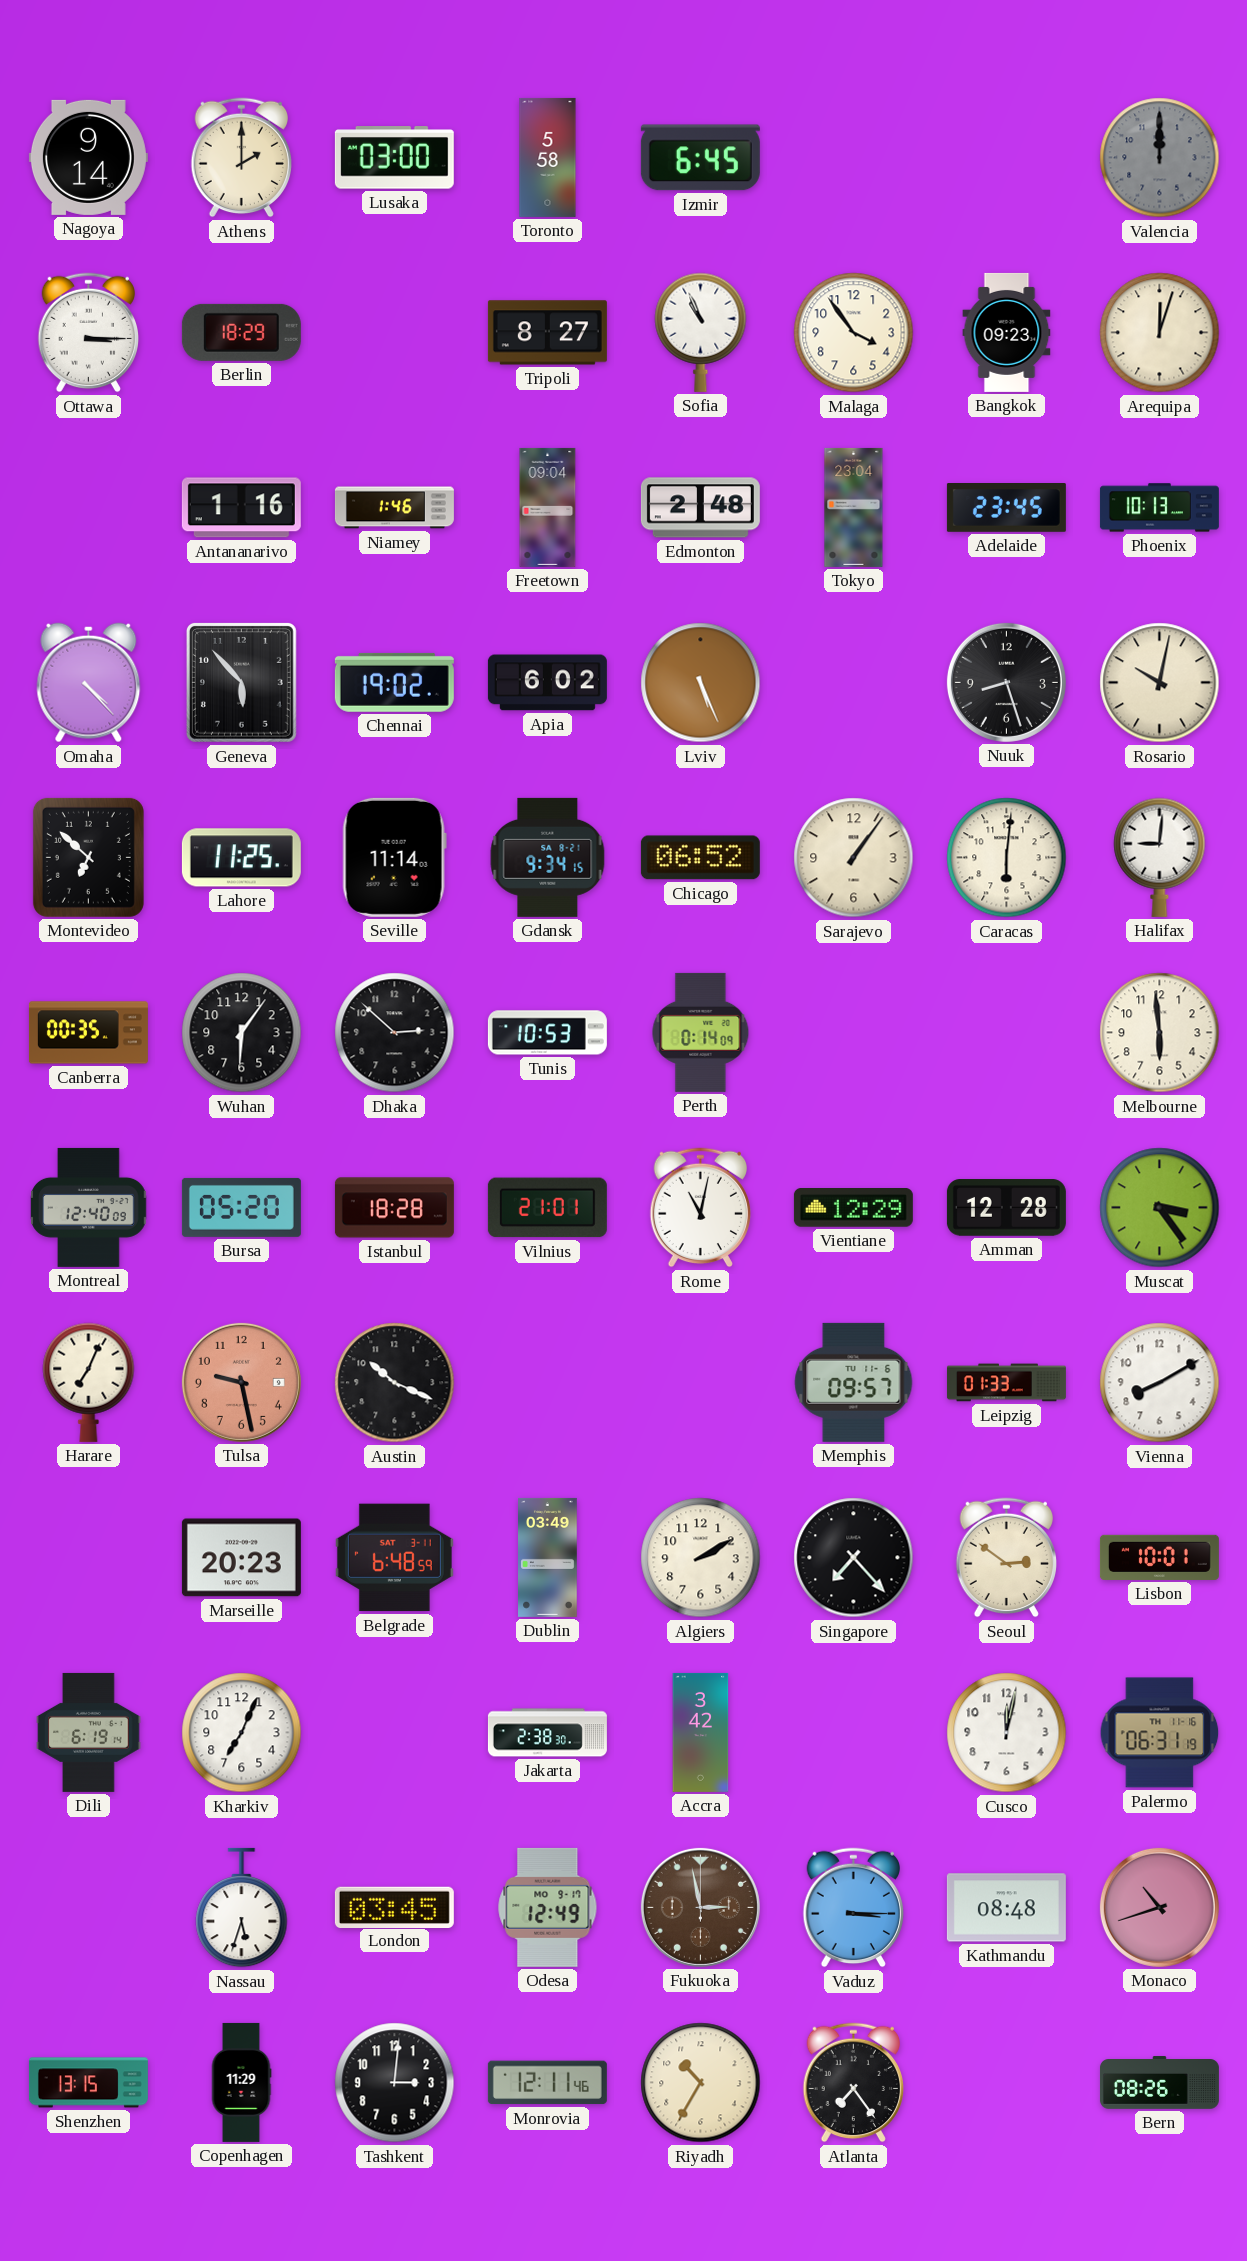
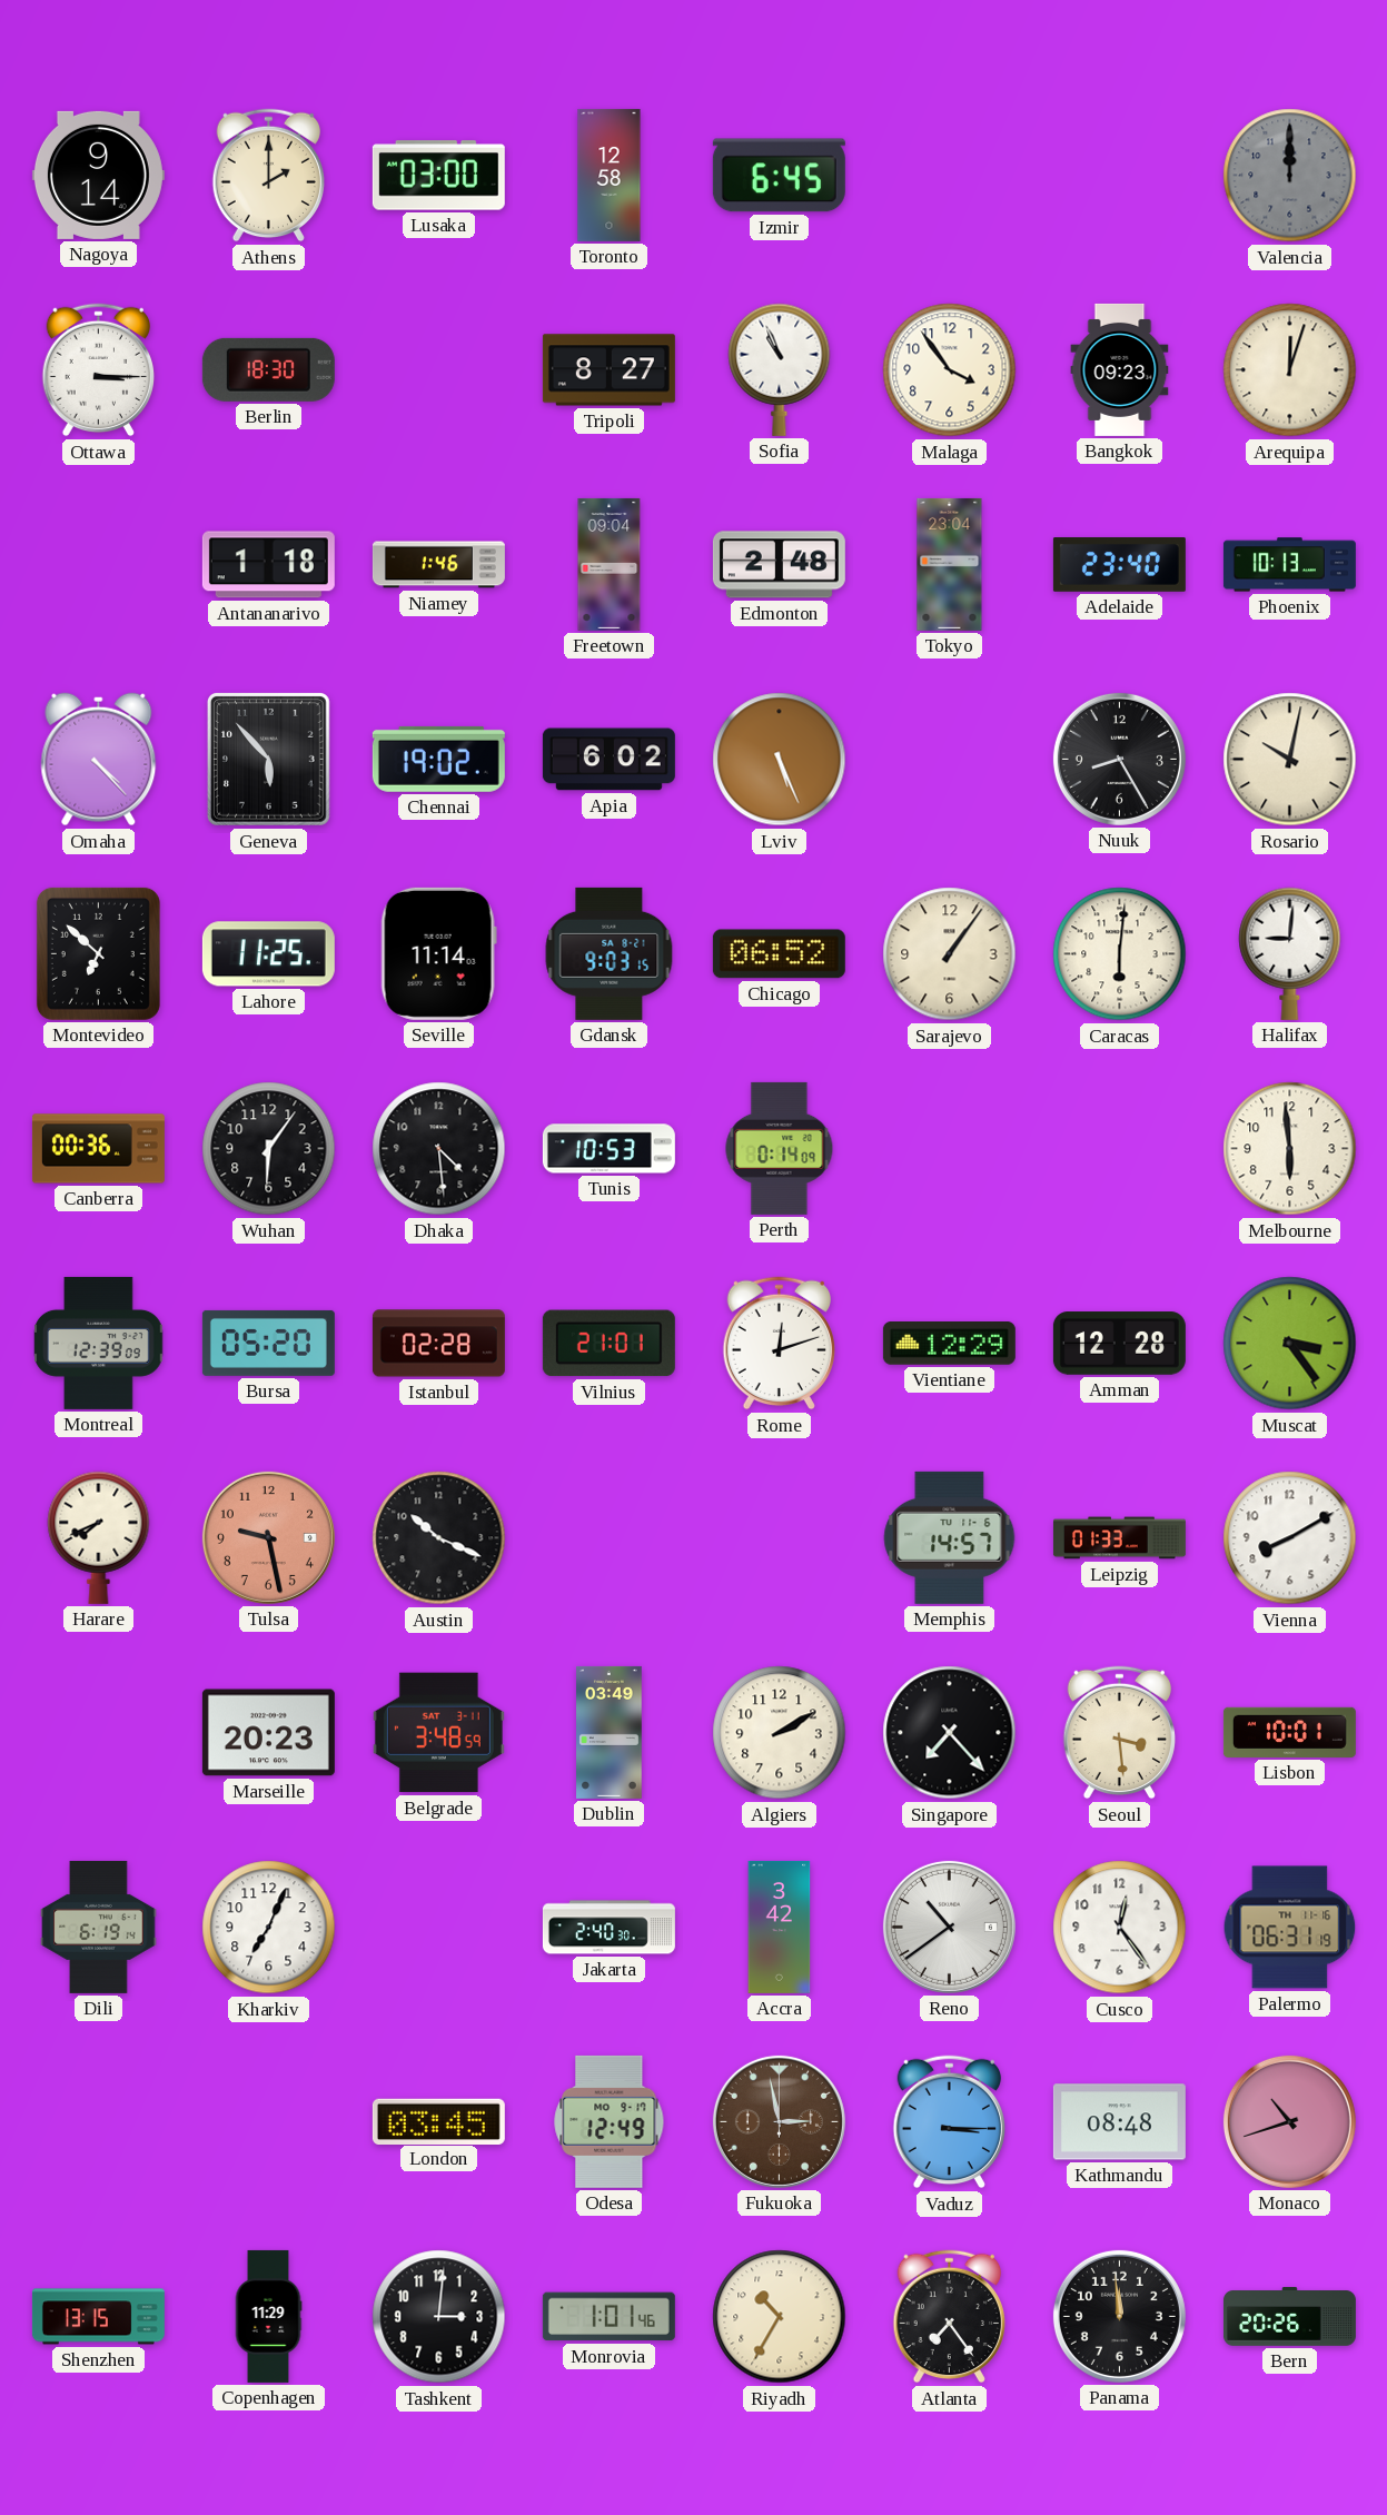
Toronto: 5:58 -> 12:58 (610, 175)
Berlin: 18:29 -> 18:30 (268, 369)
Antananarivo: 1:16 -> 1:18 (268, 565)
Adelaide: 23:45 -> 23:40 (1119, 565)
Nuuk: 8:27 -> 8:25 (1119, 759)
Gdansk: 9:34 -> 9:03 (610, 953)
Canberra: 00:35 -> 00:36 (98, 1149)
Dhaka: 2:52 -> 4:29 (439, 1149)
Montreal: 12:40 -> 12:39 (99, 1343)
Istanbul: 18:28 -> 02:28 (438, 1344)
Rome: 11:02 -> 12:12 (779, 1344)
Harare: 7:04 -> 7:41 (99, 1537)
Memphis: 09:57 -> 14:57 (950, 1537)
Belgrade: 6:48 -> 3:48 (438, 1733)
Seoul: 2:51 -> 3:29 (1119, 1733)
Jakarta: 2:38 -> 2:40 (608, 1928)
Reno: none -> 10:39 (949, 1927)
Cusco: 12:02 -> 12:24 (1120, 1928)
Nassau: 5:33 -> none (242, 1908)
Monrovia: 12:11 -> 1:01 (608, 2317)
Panama: none -> 11:59 (1119, 2316)
Bern: 08:26 -> 20:26 (1289, 2317)
